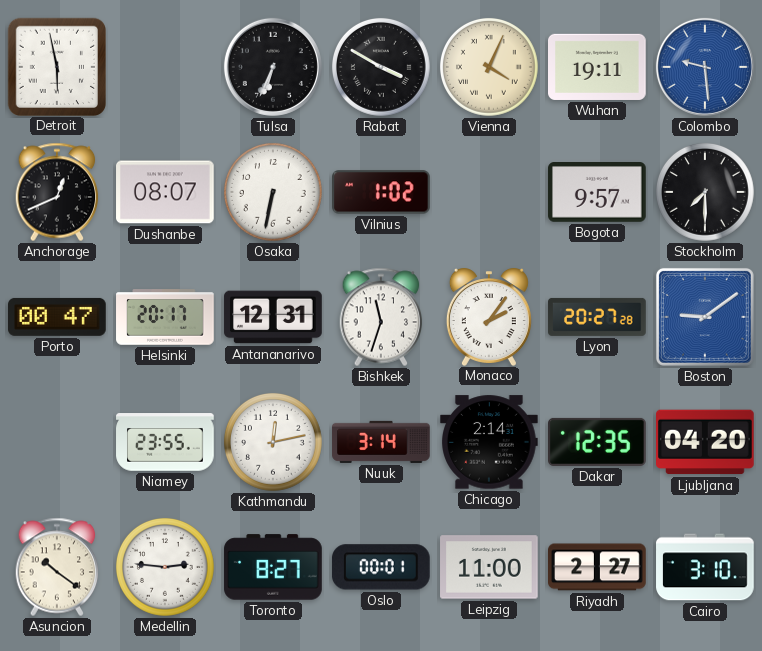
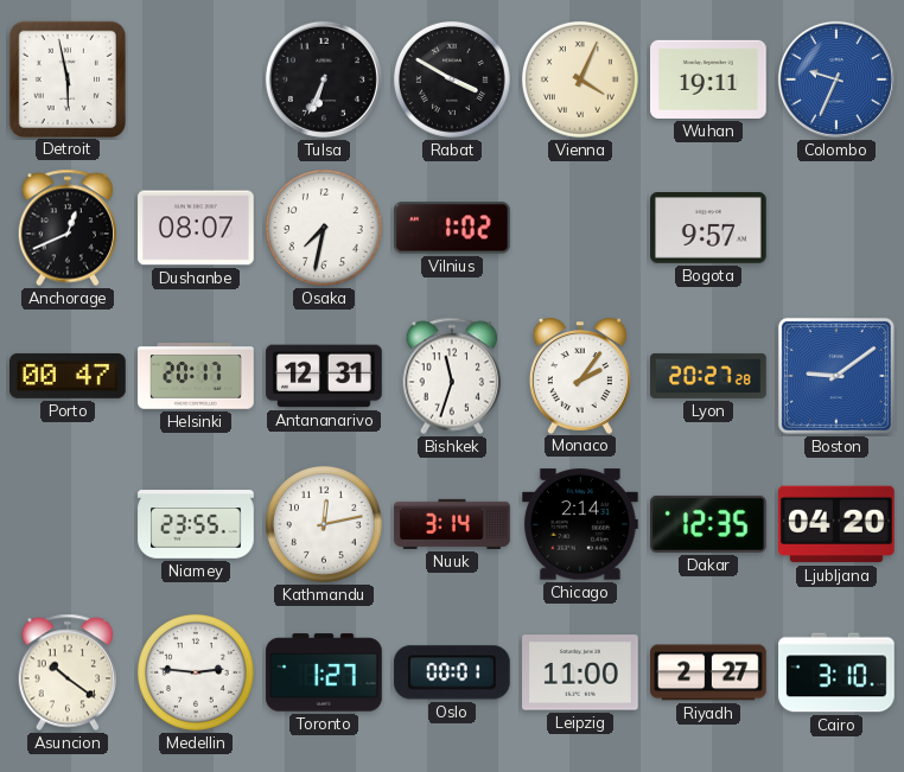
Colombo: 9:29 -> 9:34 (836, 79)
Osaka: 6:32 -> 7:32 (324, 228)
Stockholm: 7:30 -> none (705, 192)
Toronto: 8:27 -> 1:27 (324, 672)
